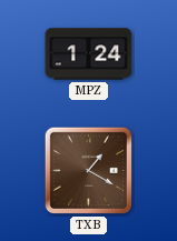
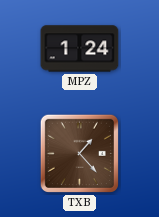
TXB: 1:20 -> 1:23 (79, 153)
